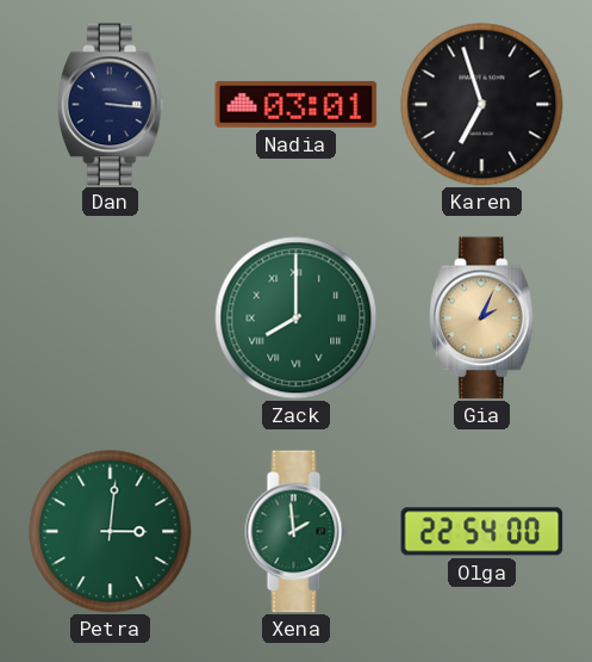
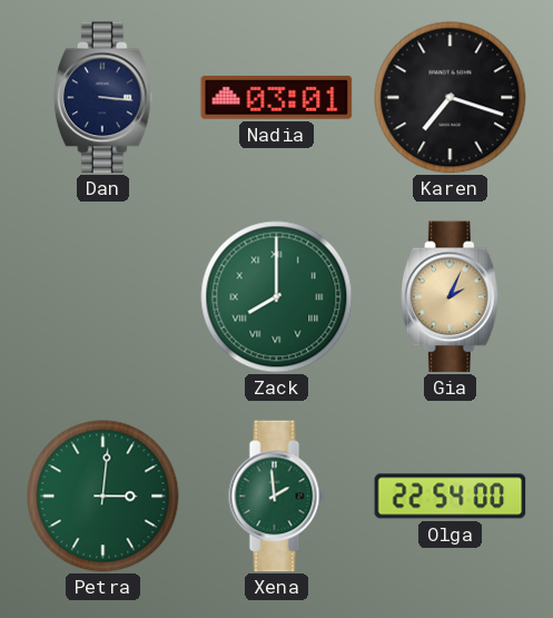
Karen: 6:57 -> 7:18 (451, 98)
